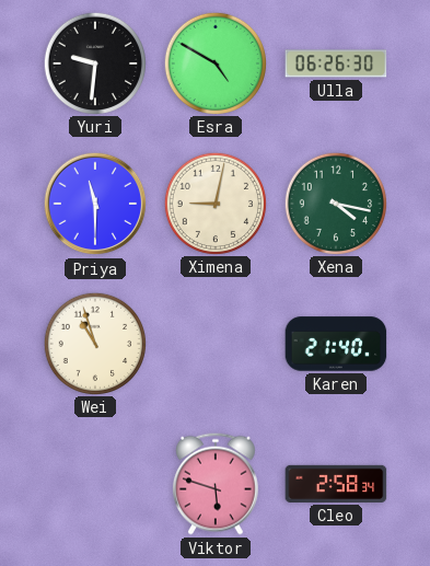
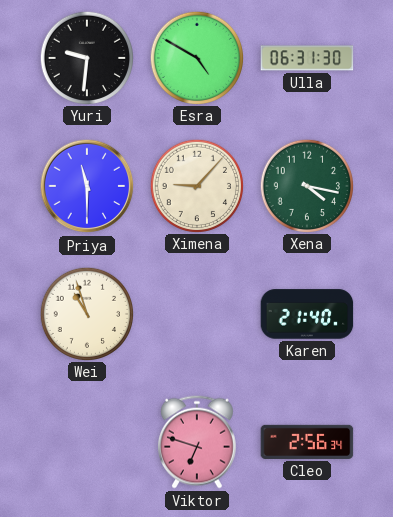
Ulla: 06:26 -> 06:31 (307, 58)
Ximena: 9:02 -> 9:07 (196, 185)
Viktor: 5:48 -> 6:48 (197, 442)
Cleo: 2:58 -> 2:56 (307, 442)
